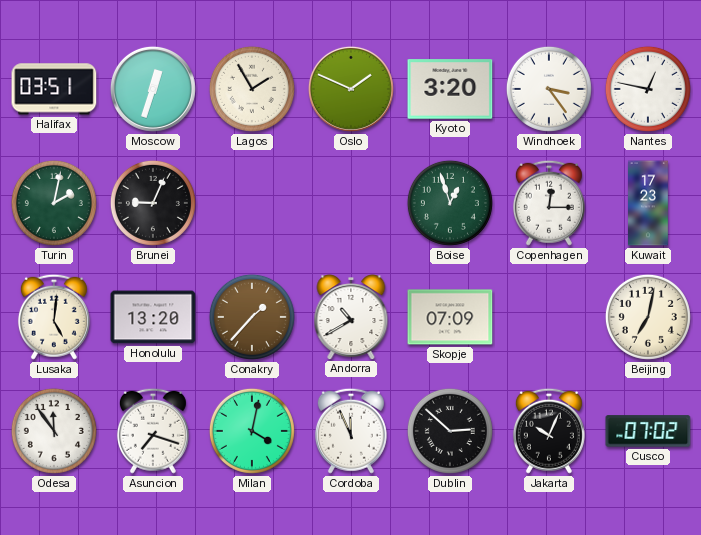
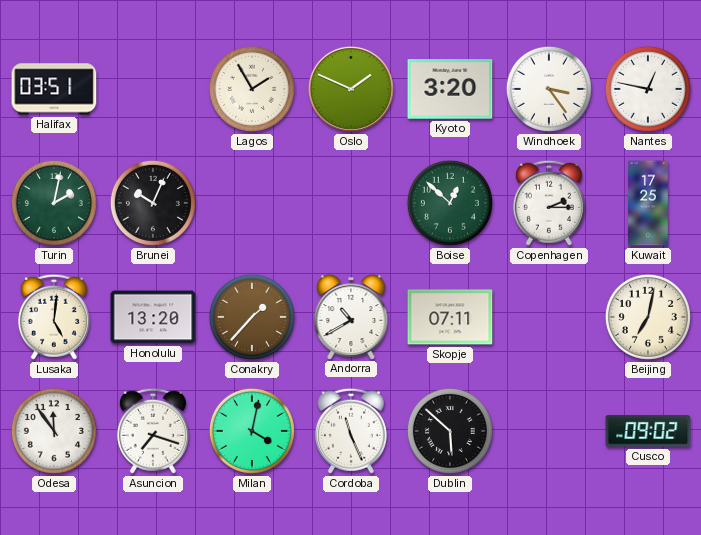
Moscow: 12:33 -> none (153, 89)
Brunei: 9:04 -> 10:04 (153, 203)
Boise: 12:57 -> 12:52 (450, 203)
Copenhagen: 12:15 -> 2:15 (549, 203)
Kuwait: 17:23 -> 17:25 (649, 203)
Skopje: 07:09 -> 07:11 (450, 317)
Cordoba: 11:56 -> 11:26 (351, 431)
Dublin: 2:52 -> 5:52 (450, 431)
Jakarta: 10:04 -> none (549, 431)
Cusco: 07:02 -> 09:02 (648, 431)
